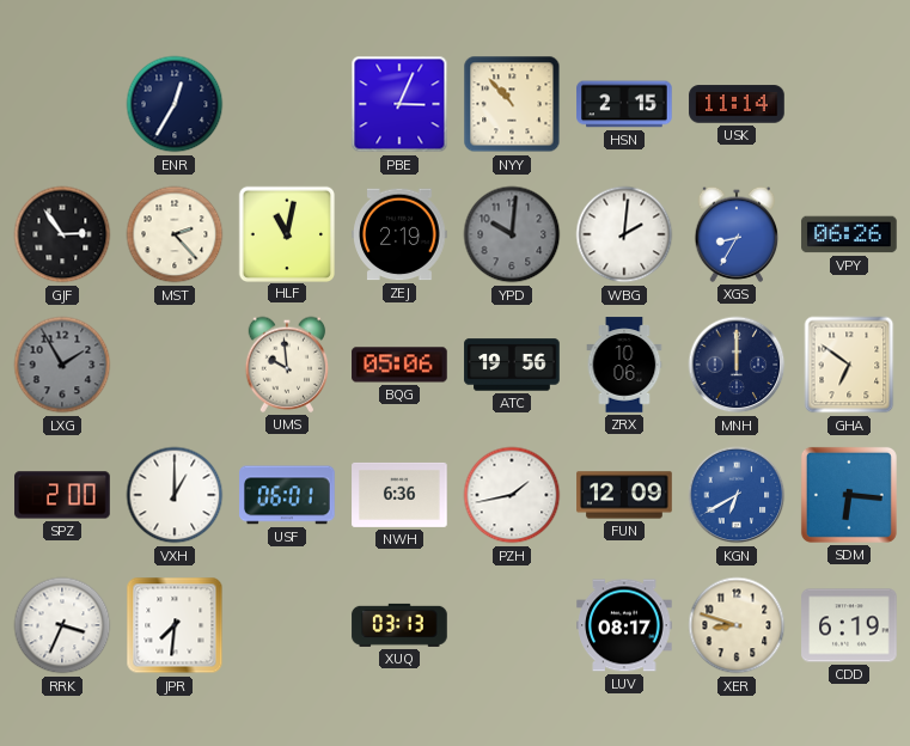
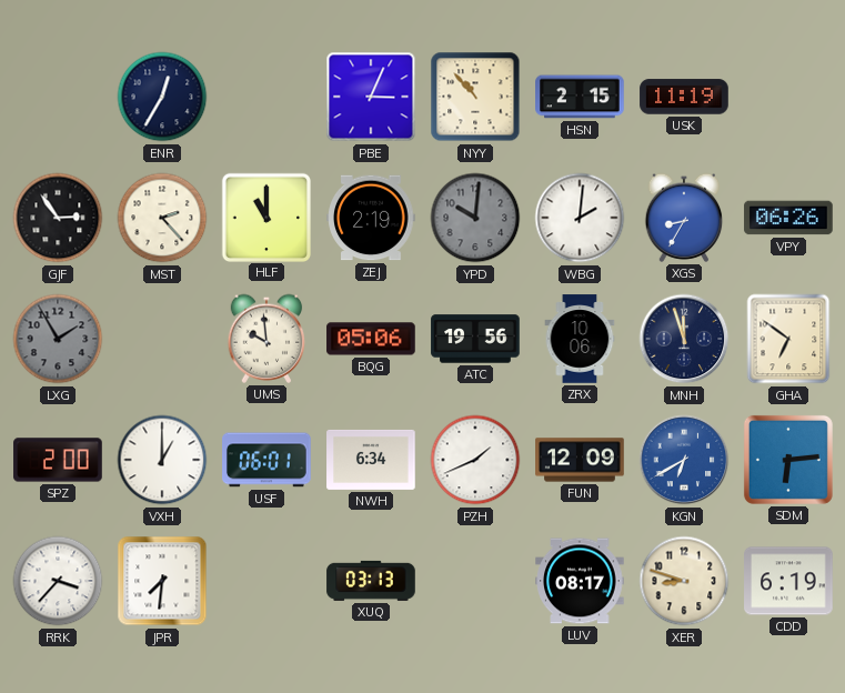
USK: 11:14 -> 11:19 (684, 97)
HLF: 11:02 -> 11:00 (265, 217)
MNH: 12:00 -> 11:57 (684, 339)
NWH: 6:36 -> 6:34 (371, 460)
PZH: 1:43 -> 1:41 (475, 460)
SDM: 6:16 -> 6:14 (788, 460)
RRK: 3:34 -> 3:37 (58, 581)
